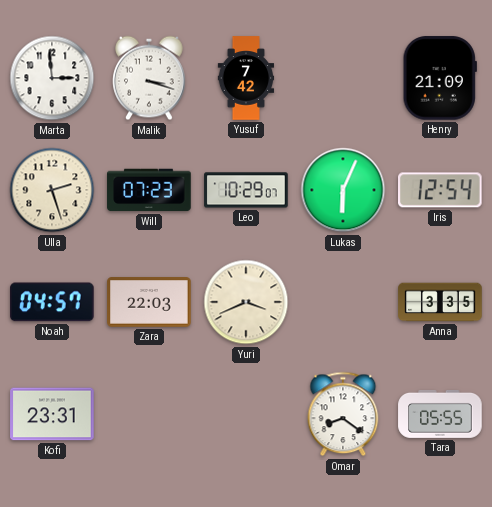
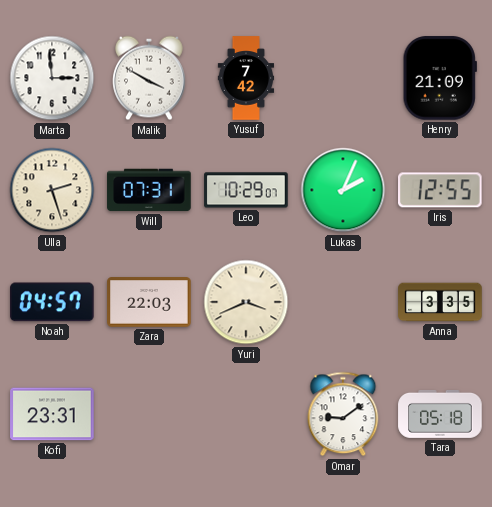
Malik: 3:18 -> 3:50 (149, 78)
Will: 07:23 -> 07:31 (149, 190)
Lukas: 6:04 -> 2:04 (343, 190)
Iris: 12:54 -> 12:55 (441, 190)
Omar: 8:21 -> 9:09 (343, 414)
Tara: 05:55 -> 05:18 (440, 414)
